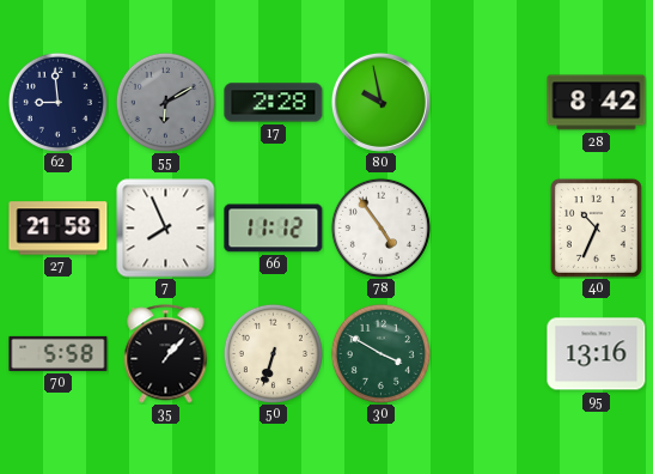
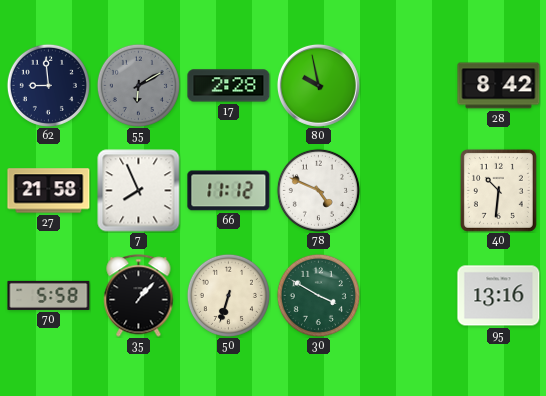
78: 4:54 -> 4:49 (318, 190)
40: 10:34 -> 10:31 (498, 190)
